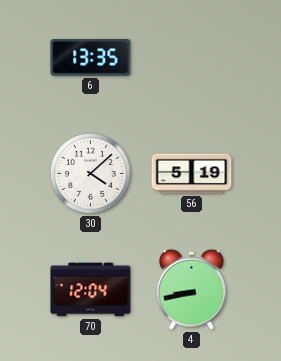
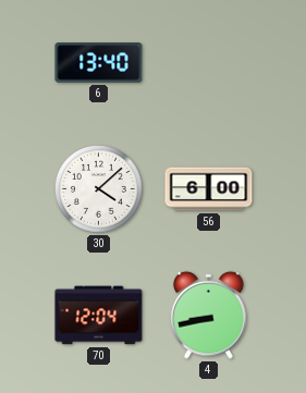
6: 13:35 -> 13:40 (99, 63)
56: 5:19 -> 6:00 (209, 189)
